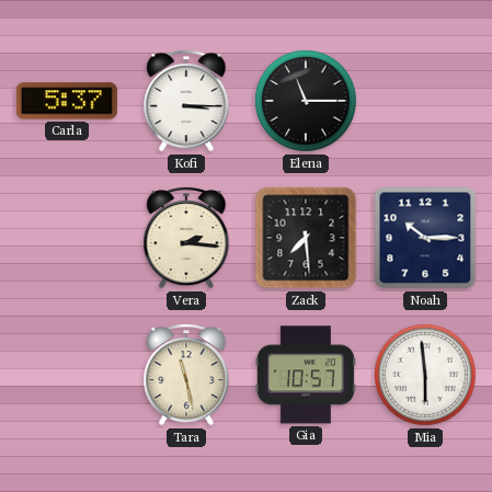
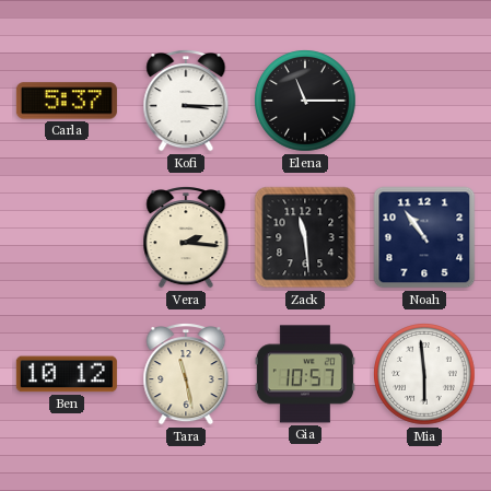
Zack: 7:29 -> 11:29 (305, 237)
Noah: 10:15 -> 10:54 (424, 237)
Ben: none -> 10:12 (67, 374)
